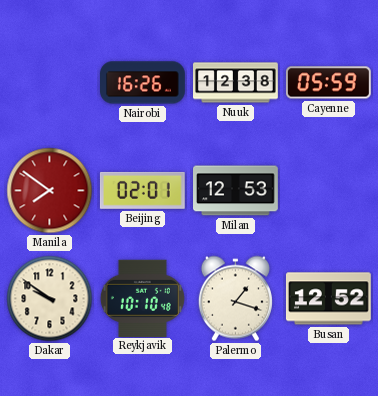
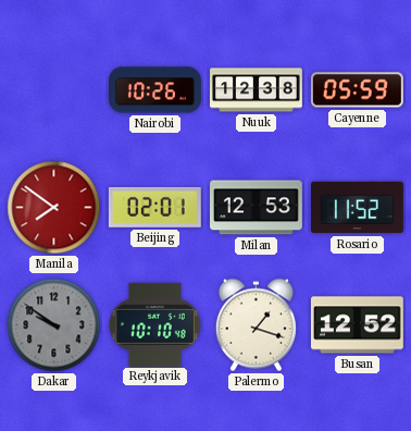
Nairobi: 16:26 -> 10:26 (155, 90)
Rosario: none -> 11:52 (358, 208)
Dakar dial: cream -> grey (54, 325)
